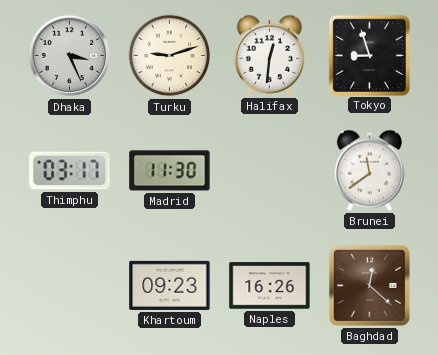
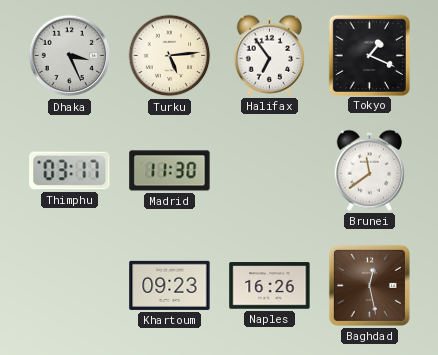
Turku: 9:12 -> 5:14 (170, 56)
Halifax: 12:31 -> 6:54 (269, 55)
Tokyo: 8:57 -> 1:19 (369, 55)
Baghdad: 12:22 -> 12:28 (369, 285)
